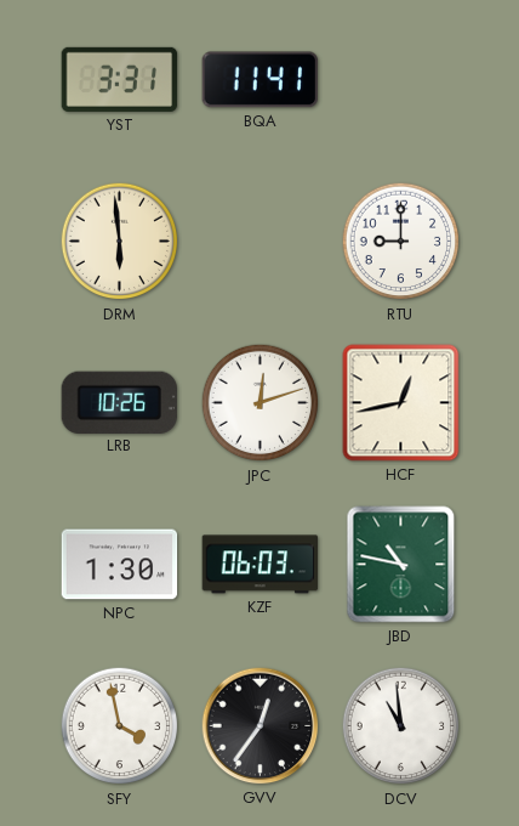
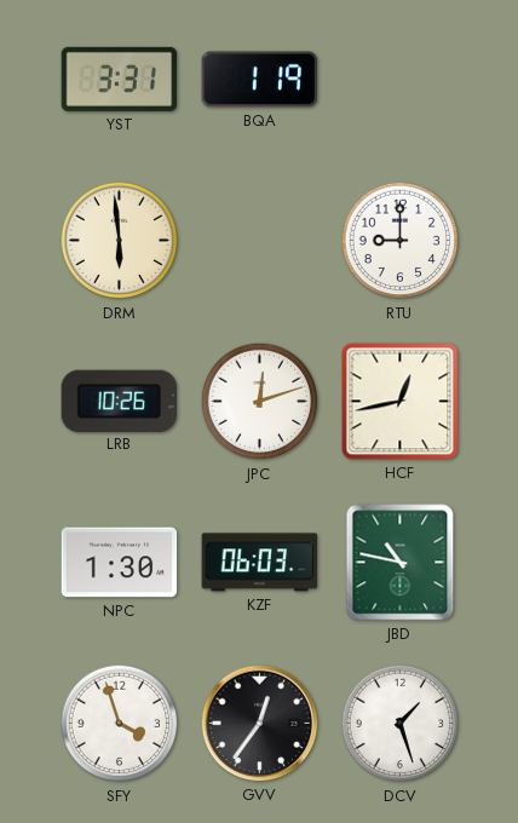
BQA: 11:41 -> 1:19 (259, 80)
SFY: 3:58 -> 3:57 (120, 724)
DCV: 10:59 -> 1:27 (401, 724)
